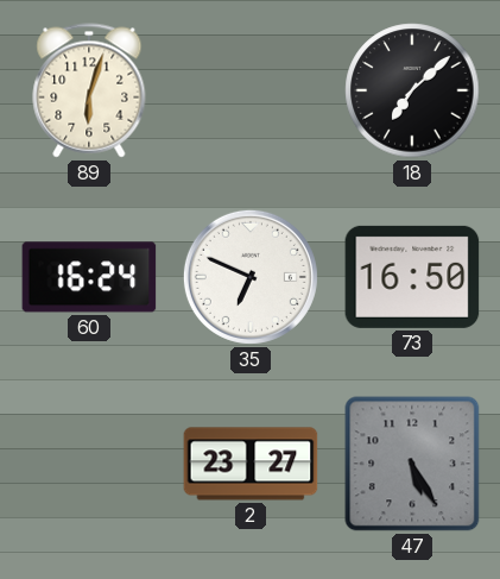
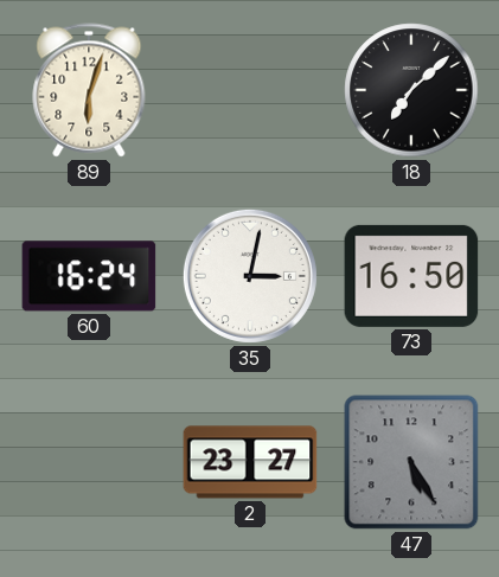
35: 6:49 -> 3:02 (250, 276)
